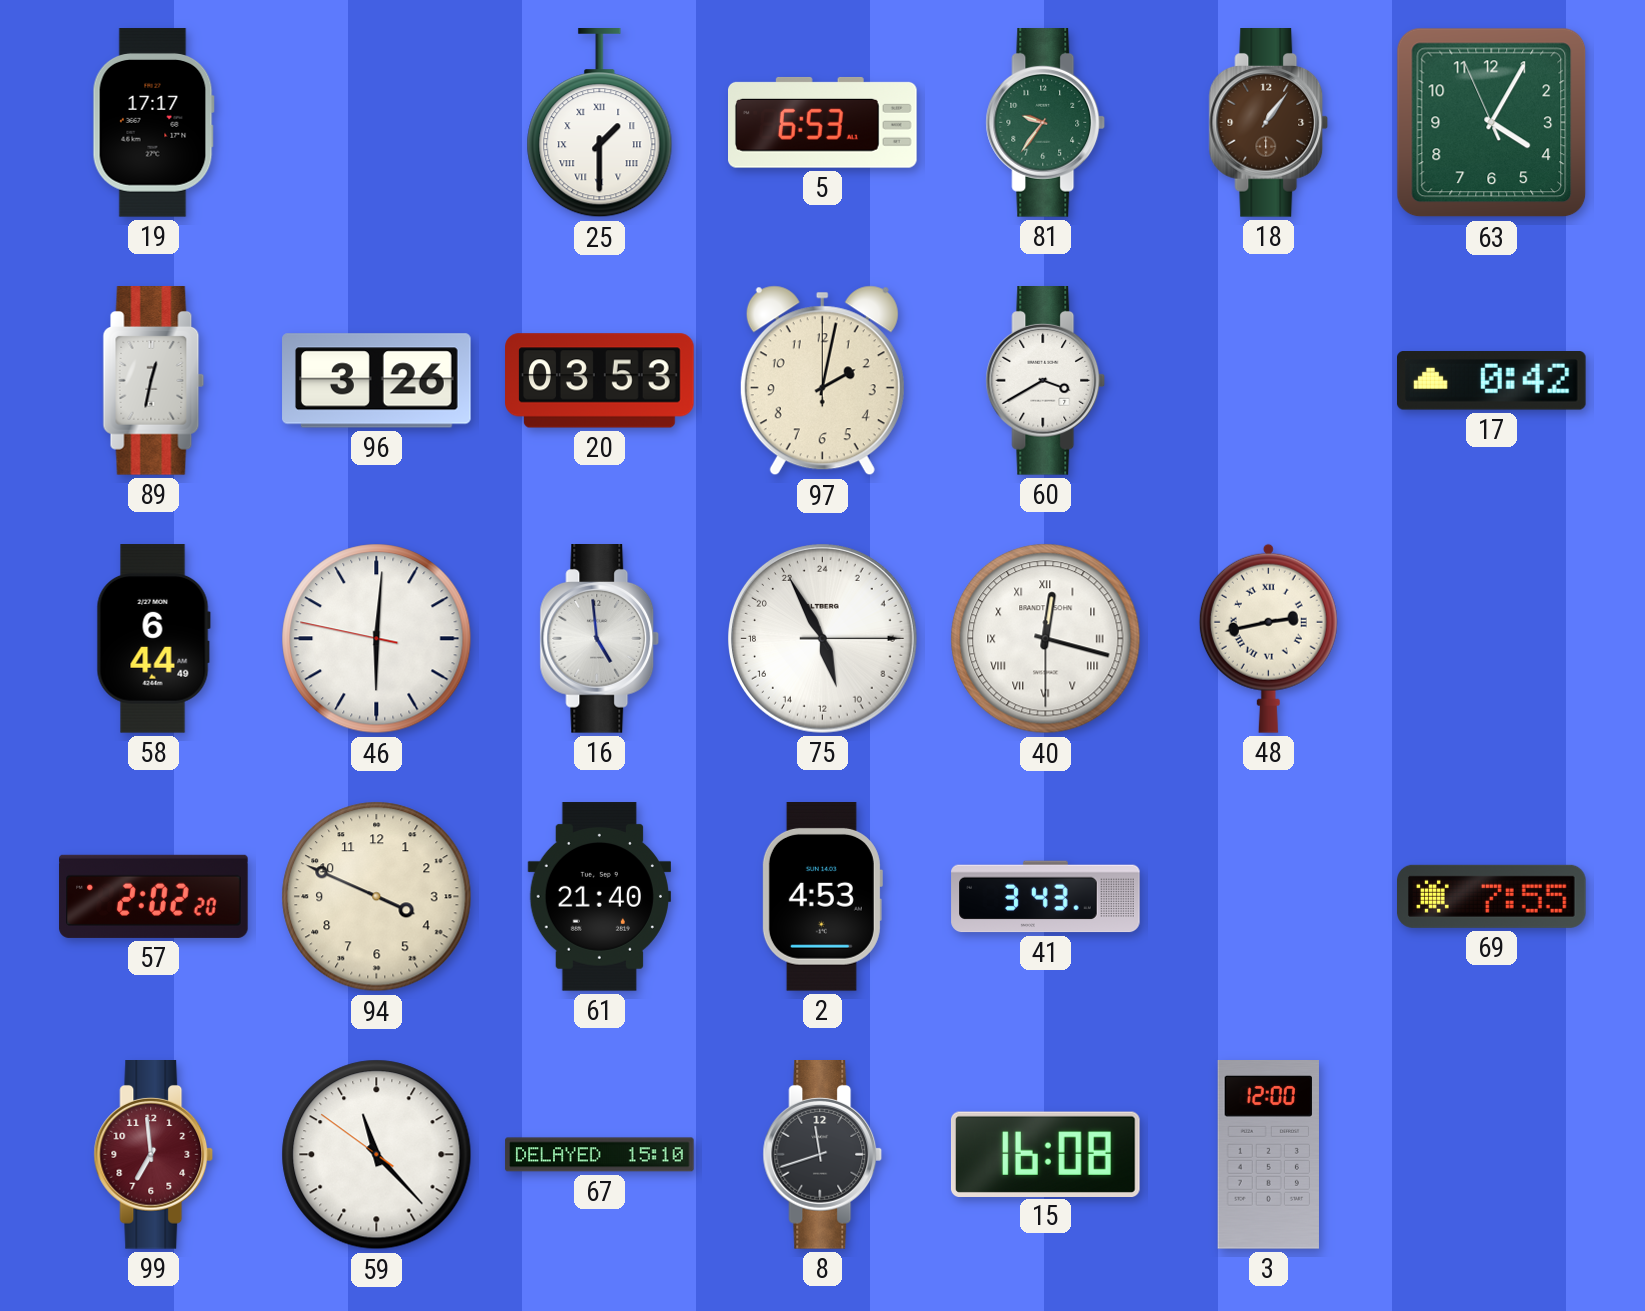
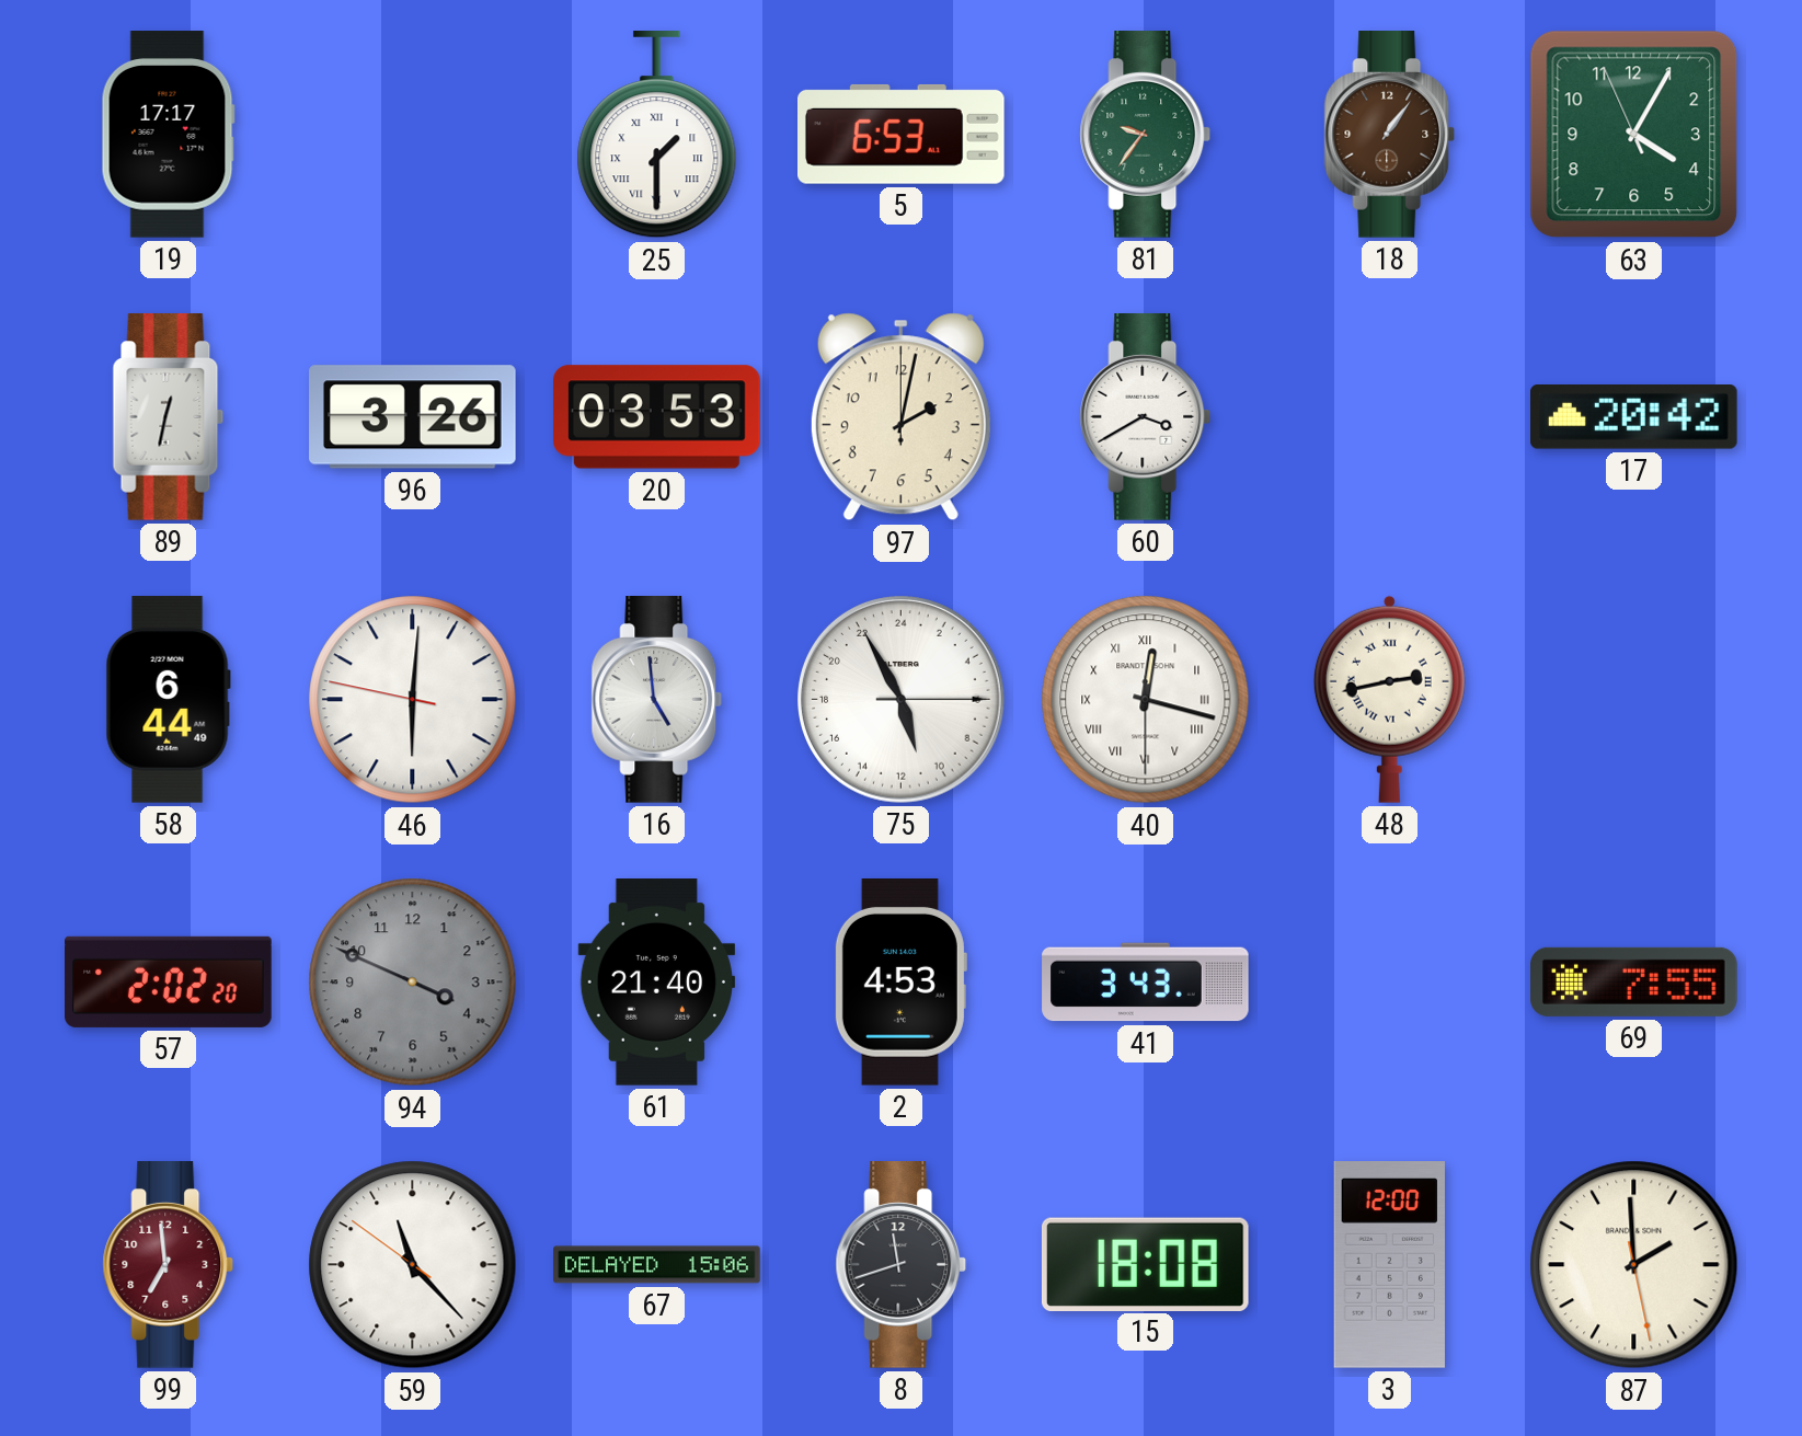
17: 0:42 -> 20:42 (1634, 417)
94 dial: cream -> grey (413, 983)
67: 15:10 -> 15:06 (657, 1265)
15: 16:08 -> 18:08 (1146, 1264)
87: none -> 1:59 (1634, 1265)
